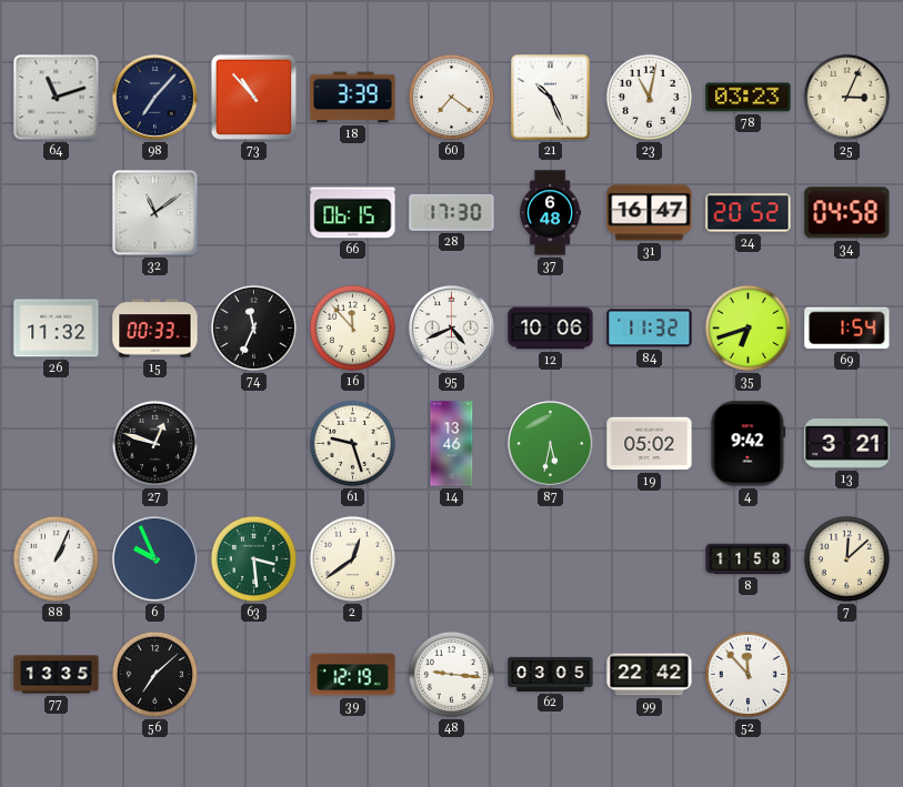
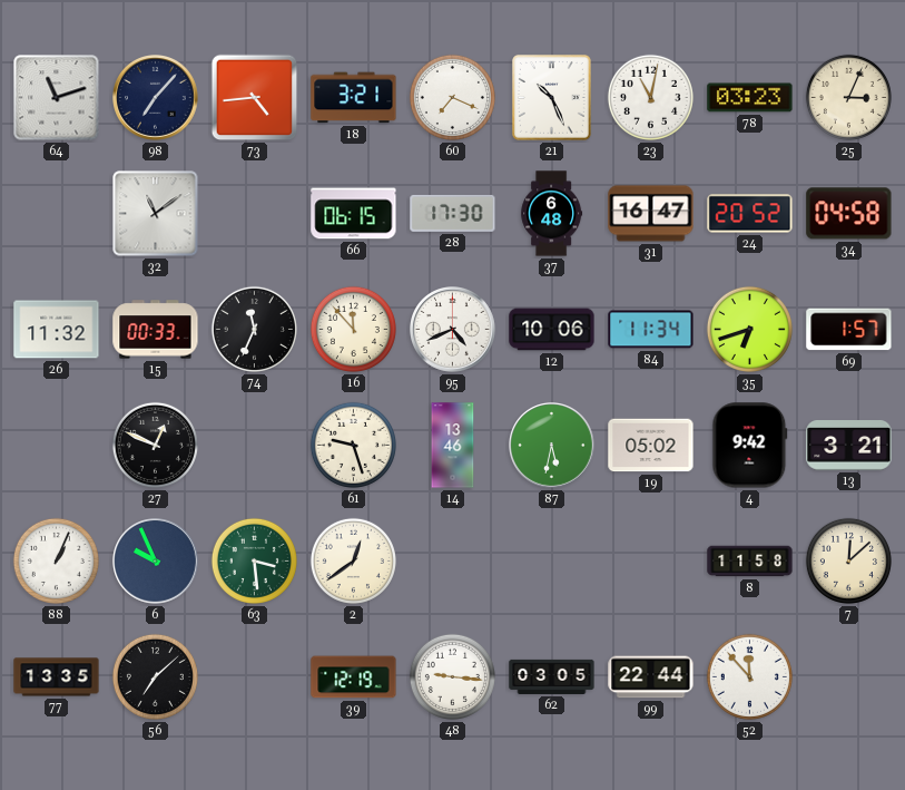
73: 10:53 -> 4:44 (255, 98)
18: 3:39 -> 3:21 (354, 98)
60: 7:21 -> 7:19 (452, 97)
84: 11:32 -> 11:34 (651, 330)
69: 1:54 -> 1:57 (849, 330)
27: 12:48 -> 12:49 (155, 445)
99: 22:42 -> 22:44 (651, 677)
